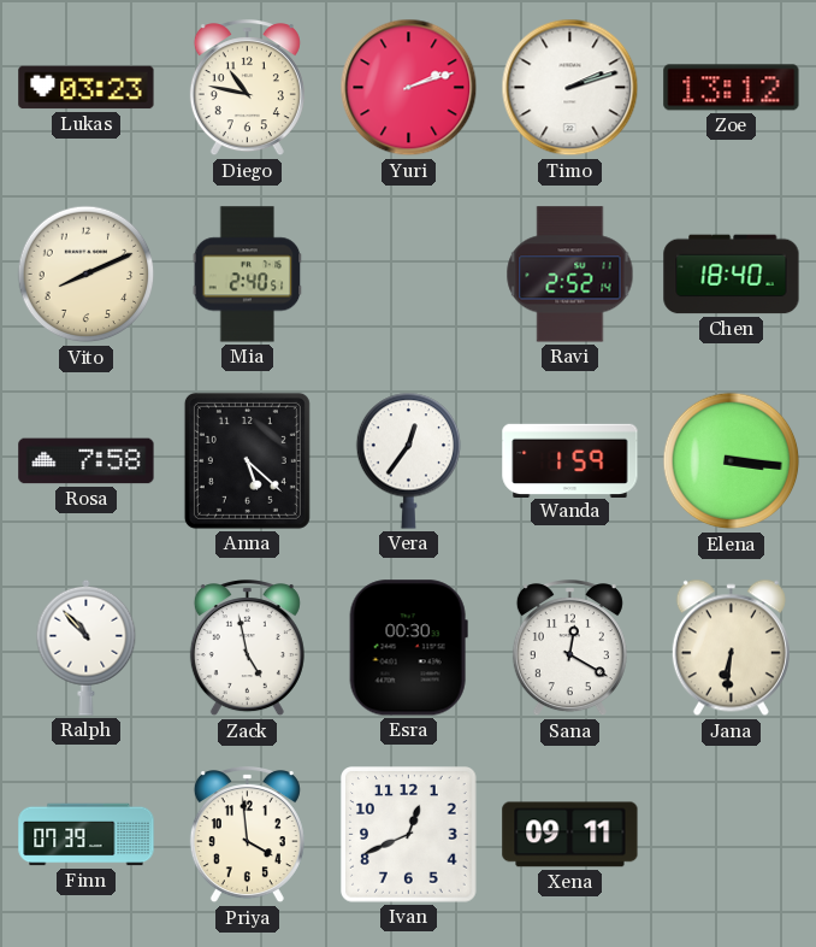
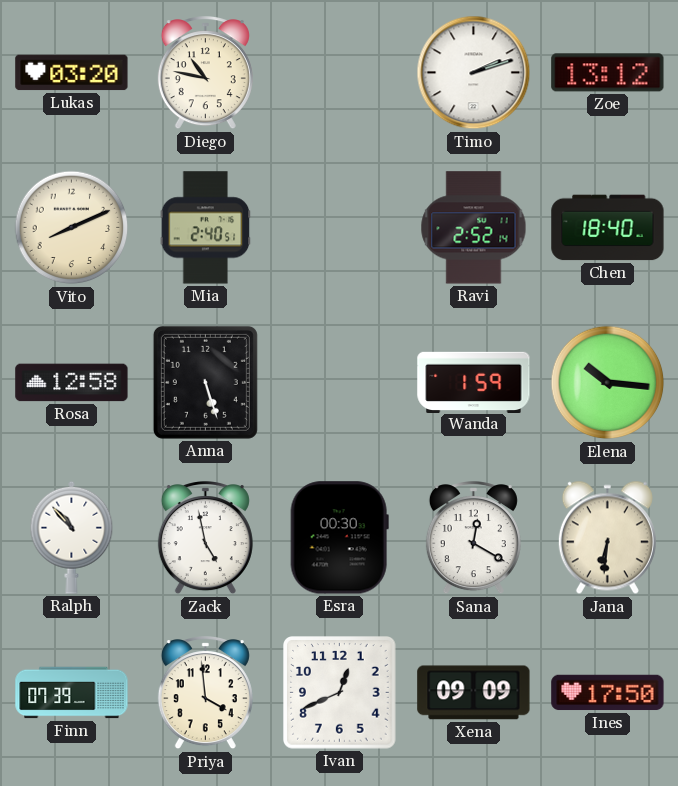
Lukas: 03:23 -> 03:20 (72, 73)
Yuri: 2:12 -> none (409, 88)
Rosa: 7:58 -> 12:58 (72, 383)
Anna: 5:22 -> 5:27 (205, 382)
Vera: 12:36 -> none (408, 460)
Elena: 3:16 -> 10:16 (608, 383)
Xena: 09:11 -> 09:09 (474, 693)
Ines: none -> 17:50 (608, 693)
